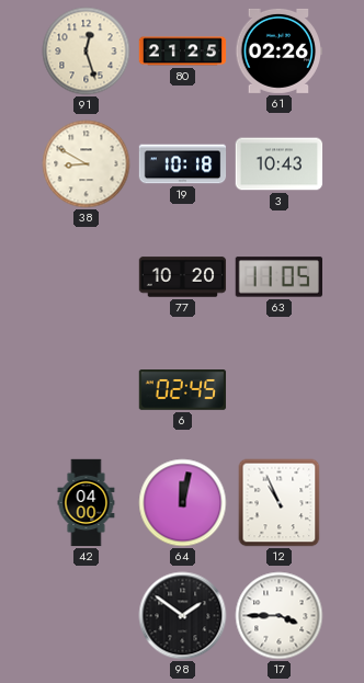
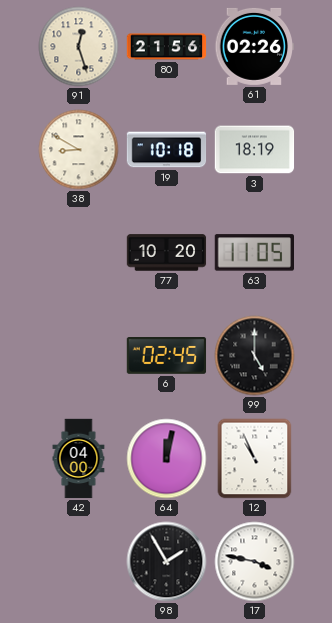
80: 21:25 -> 21:56 (167, 47)
3: 10:43 -> 18:19 (255, 150)
99: none -> 5:00 (255, 356)
98: 1:51 -> 1:55 (167, 562)
17: 3:45 -> 3:47 (255, 562)
